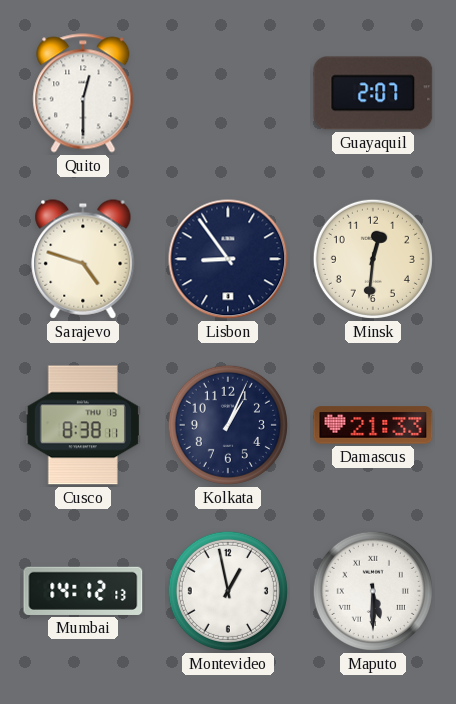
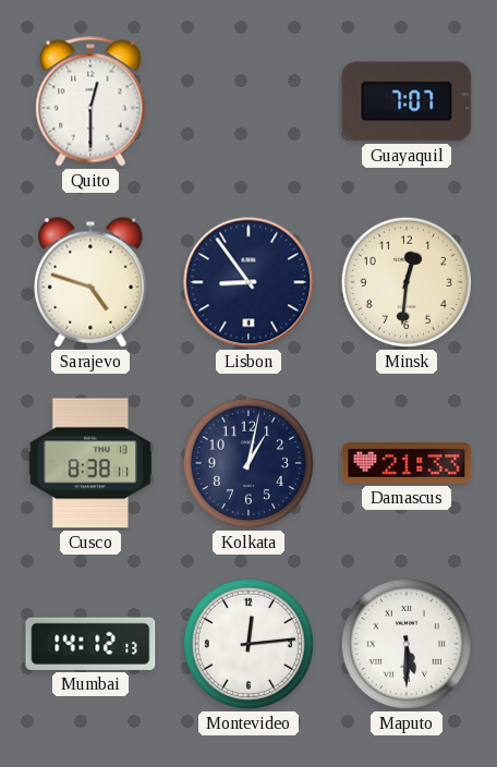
Guayaquil: 2:07 -> 7:07 (407, 101)
Kolkata: 1:04 -> 1:02 (248, 463)
Montevideo: 12:58 -> 12:14 (248, 644)
